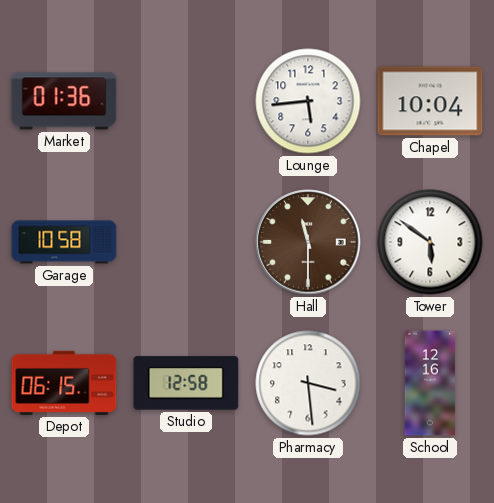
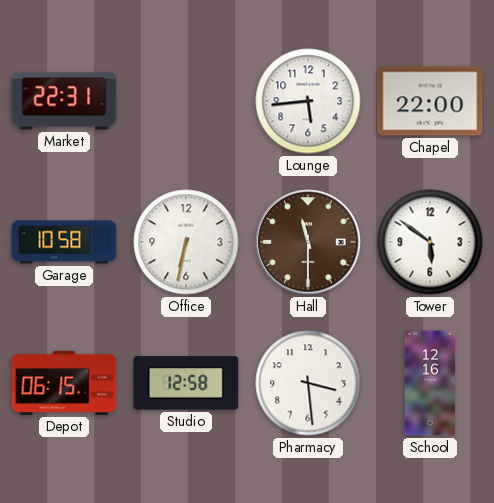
Market: 01:36 -> 22:31 (64, 101)
Chapel: 10:04 -> 22:00 (430, 101)
Office: none -> 6:32 (186, 242)
